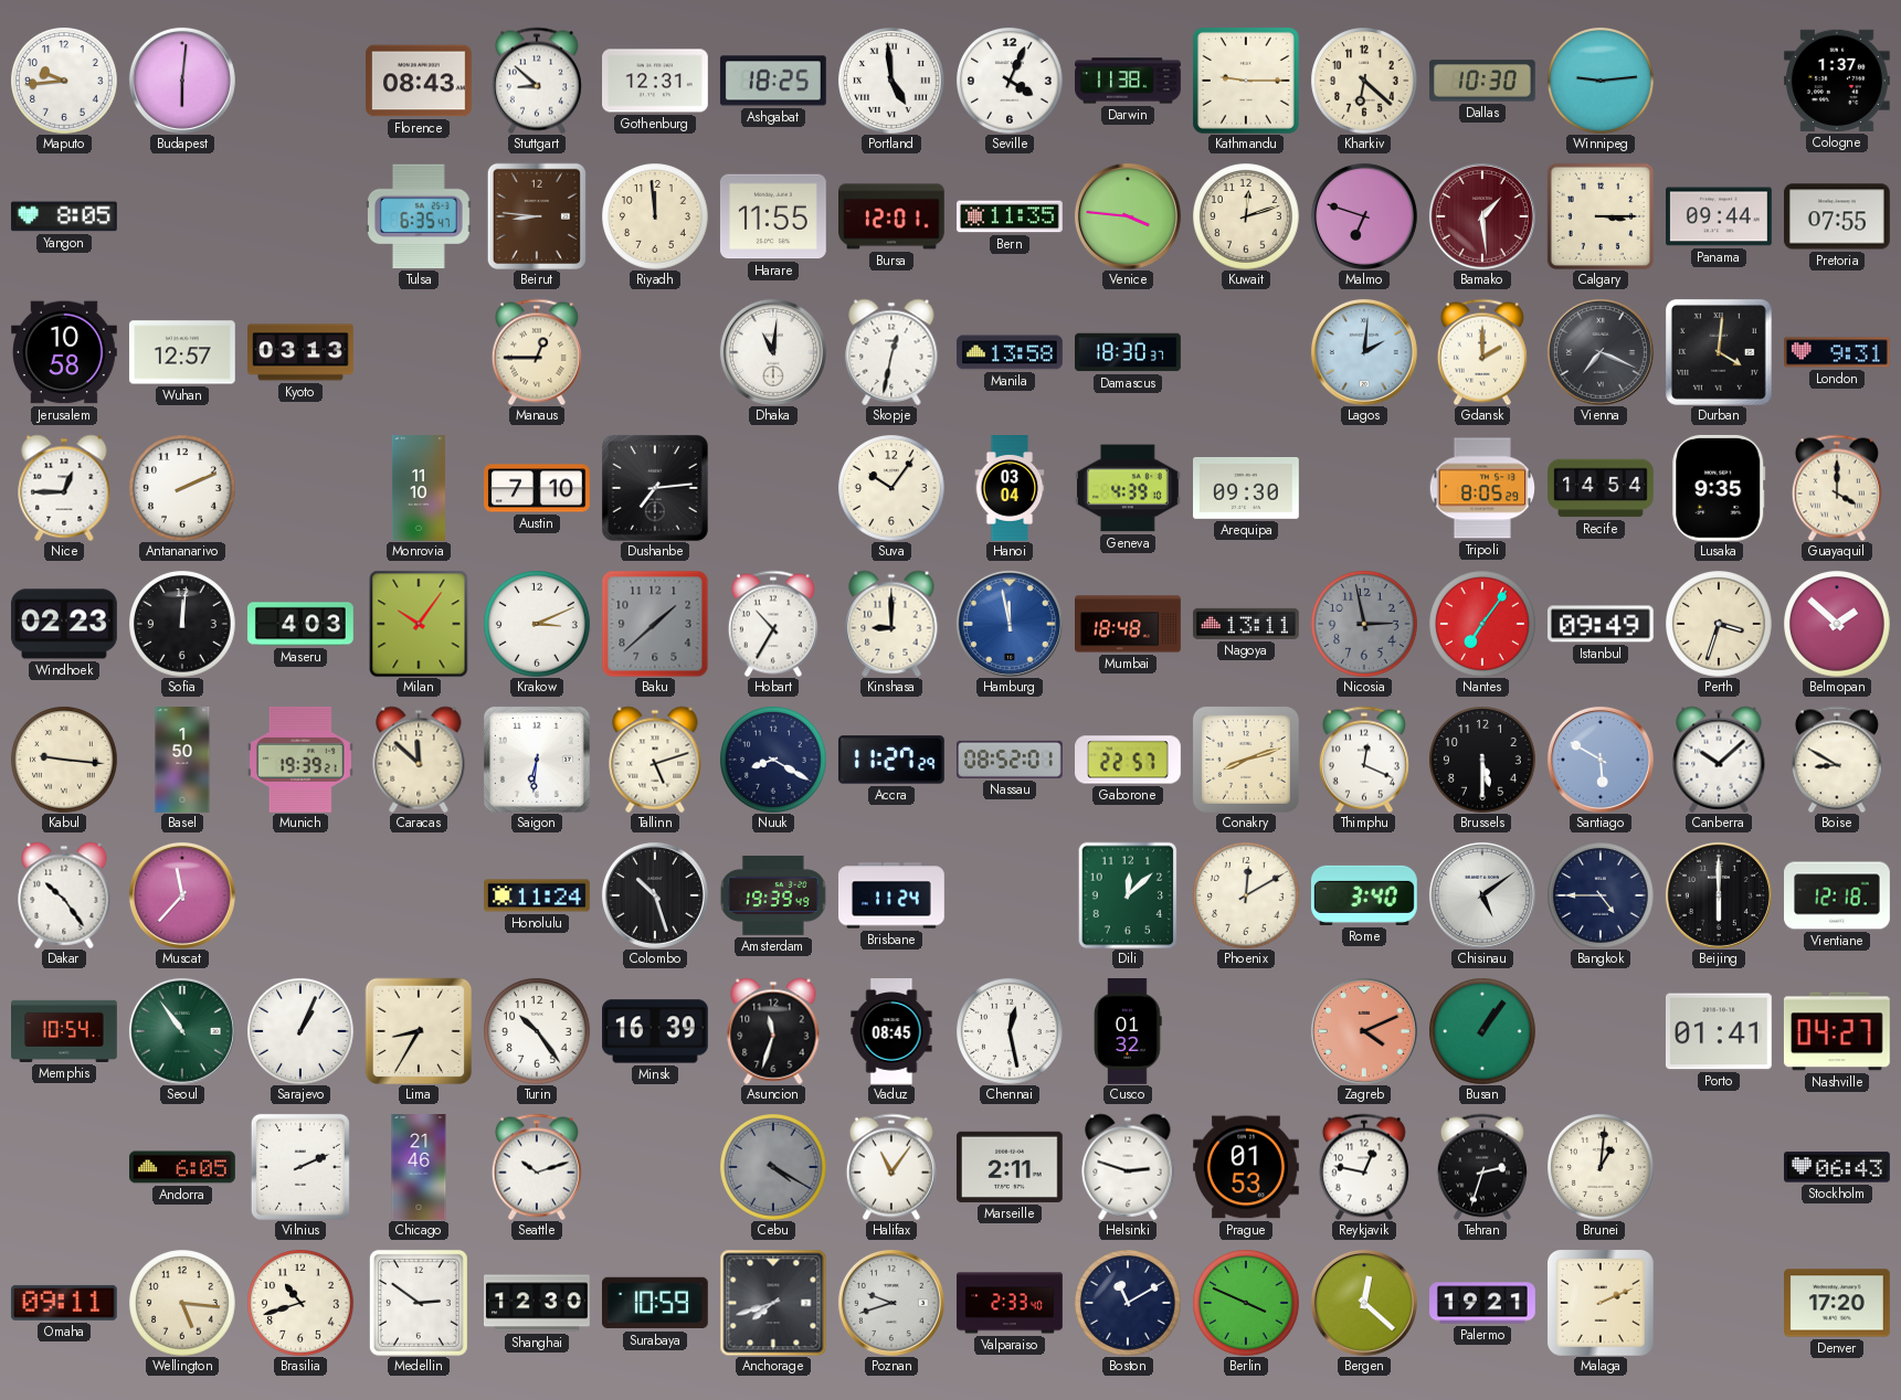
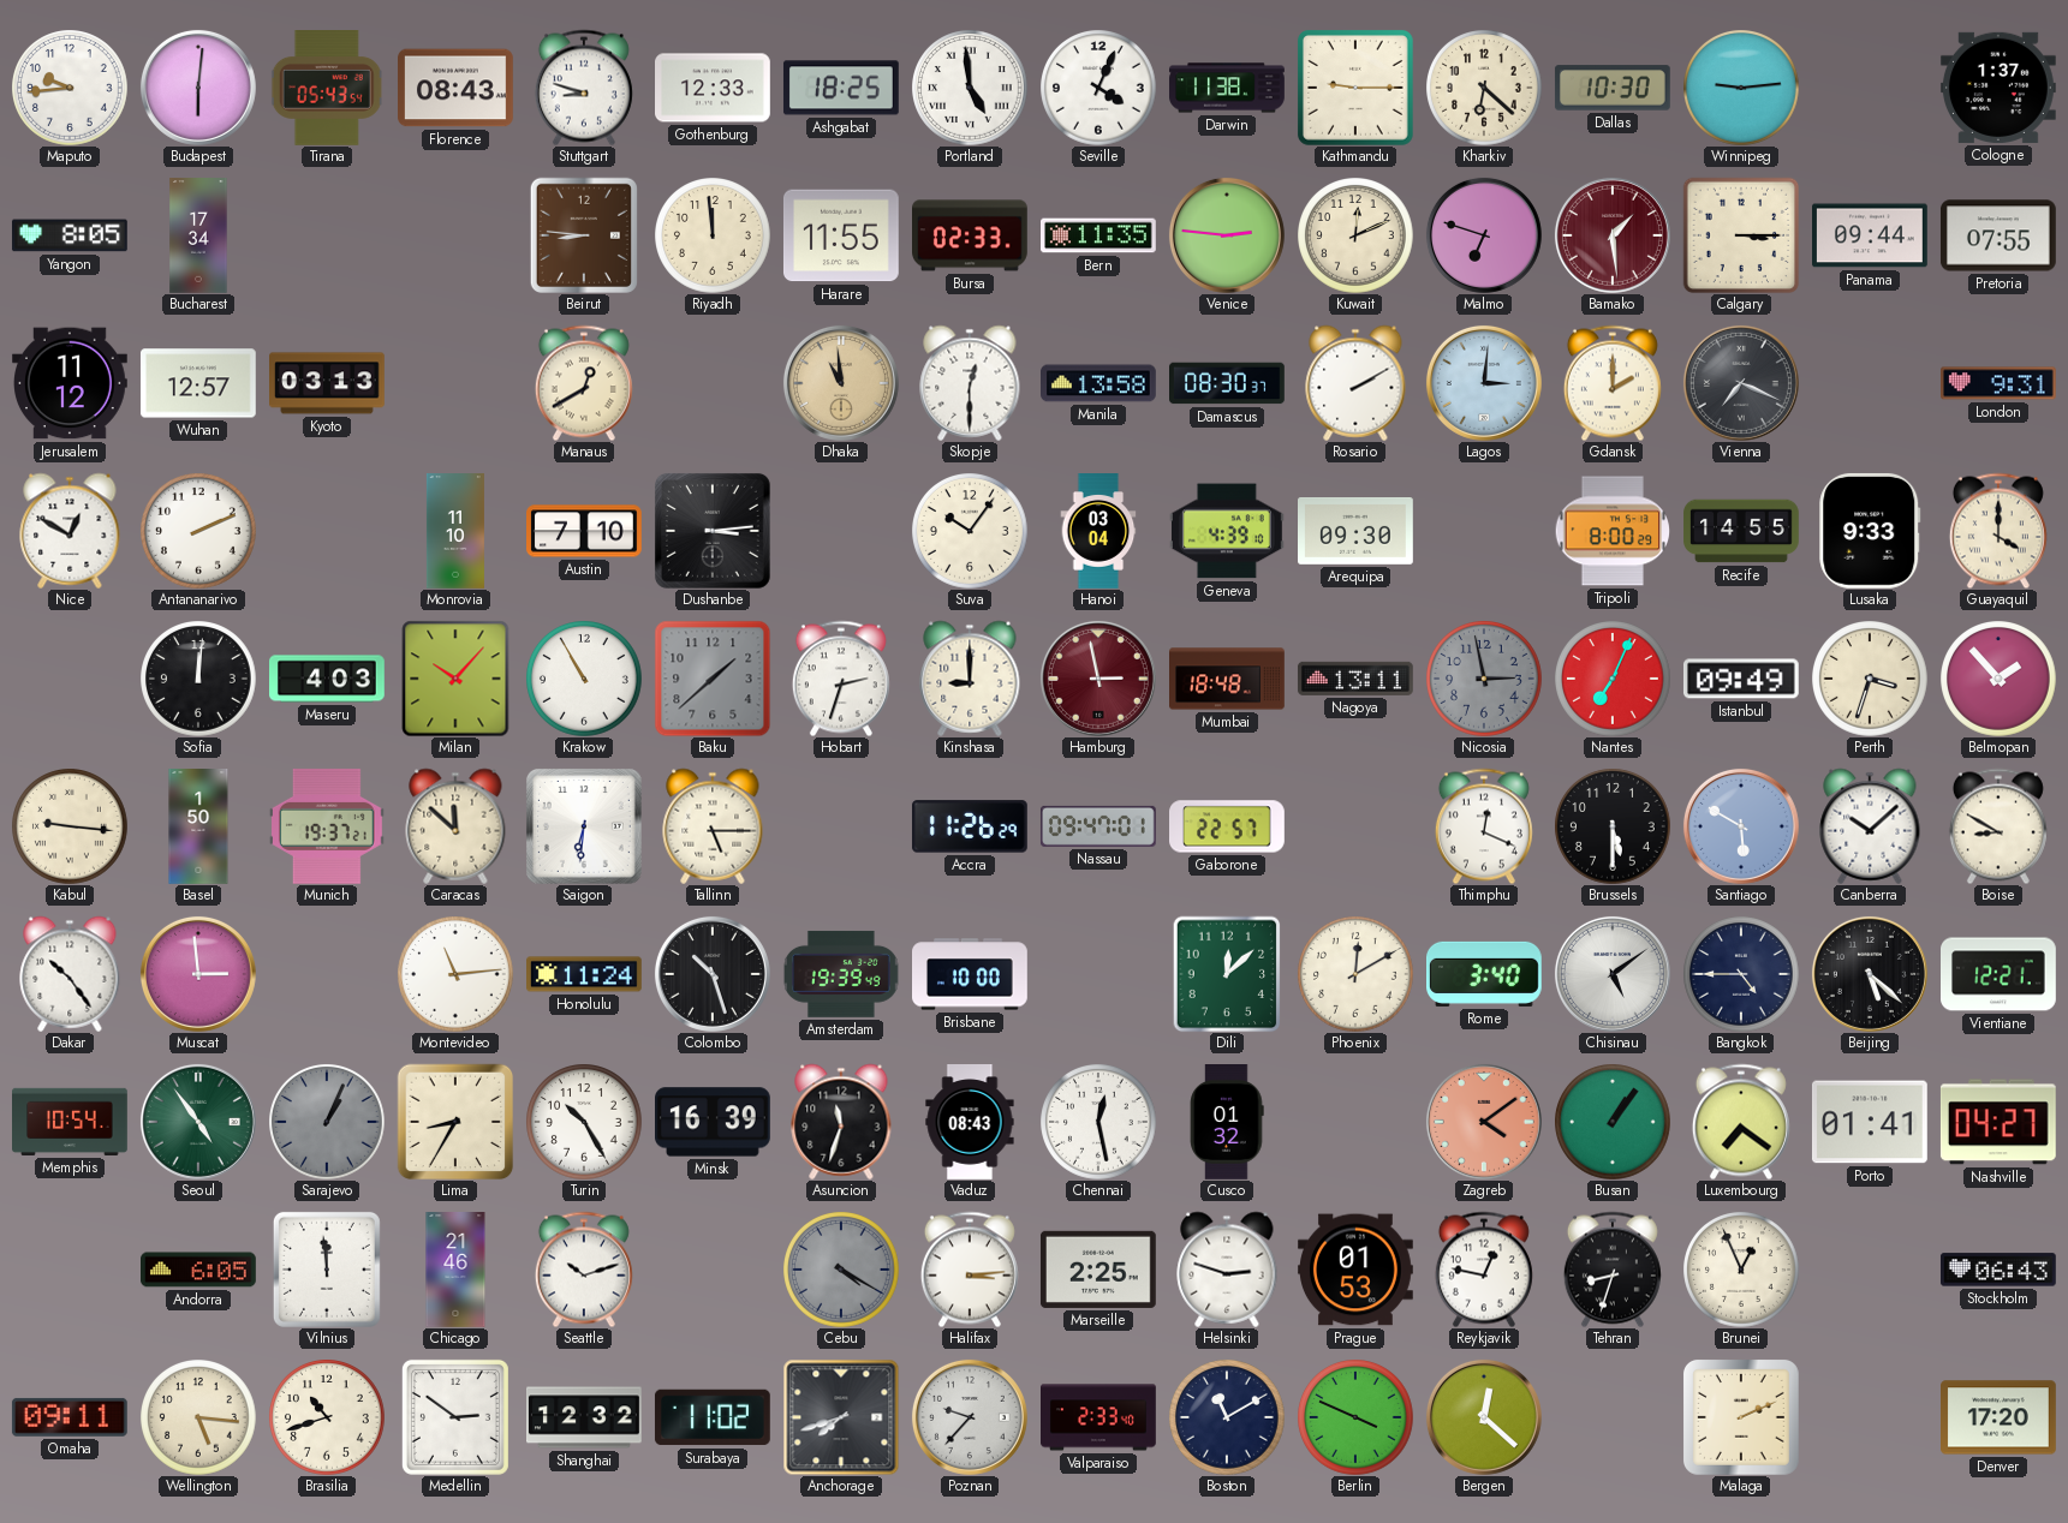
Tirana: none -> 05:43 (327, 89)
Stuttgart: 8:52 -> 8:48 (584, 88)
Gothenburg: 12:31 -> 12:33 (714, 88)
Bucharest: none -> 17:34 (198, 235)
Tulsa: 6:35 -> none (419, 216)
Bursa: 12:01 -> 02:33 (971, 235)
Venice: 3:46 -> 2:46 (1227, 235)
Kuwait: 12:12 -> 12:11 (1355, 235)
Jerusalem: 10:58 -> 11:12 (71, 383)
Manaus: 12:45 -> 12:40 (584, 383)
Dhaka: 11:01 -> 10:59 (841, 383)
Dhaka dial: white -> champagne (841, 383)
Skopje: 12:32 -> 12:30 (970, 383)
Damascus: 18:30 -> 08:30 (1228, 383)
Rosario: none -> 2:10 (1355, 383)
Lagos: 2:01 -> 3:01 (1484, 383)
Durban: 4:01 -> none (1719, 352)
Nice: 12:45 -> 12:50 (70, 531)
Dushanbe: 7:14 -> 3:14 (713, 531)
Tripoli: 8:05 -> 8:00 (1611, 531)
Recife: 14:54 -> 14:55 (1741, 531)
Lusaka: 9:35 -> 9:33 (1870, 531)
Windhoek: 02:23 -> none (64, 624)
Milan: 10:06 -> 10:07 (455, 679)
Krakow: 3:11 -> 10:55 (584, 679)
Hobart: 10:35 -> 2:33 (841, 679)
Hamburg: 11:58 -> 2:58 (1098, 679)
Hamburg dial: blue -> burgundy (1098, 679)
Nantes: 7:06 -> 7:04 (1613, 679)
Belmopan: 1:52 -> 1:53 (1998, 679)
Munich: 19:39 -> 19:37 (327, 826)
Tallinn: 5:12 -> 5:15 (713, 826)
Nuuk: 8:20 -> none (773, 760)
Accra: 11:27 -> 11:26 (970, 826)
Nassau: 08:52 -> 09:47 (1098, 826)
Conakry: 8:12 -> none (1246, 760)
Muscat: 11:37 -> 2:59 (198, 974)
Montevideo: none -> 11:14 (455, 974)
Brisbane: 11:24 -> 10:00 (971, 974)
Beijing: 6:00 -> 5:22 (1870, 974)
Vientiane: 12:18 -> 12:21 (2000, 974)
Seoul: 10:54 -> 4:54 (198, 1122)
Sarajevo dial: white -> grey (327, 1122)
Turin: 10:24 -> 10:25 (584, 1122)
Vaduz: 08:45 -> 08:43 (970, 1122)
Zagreb: 4:11 -> 4:09 (1484, 1122)
Luxembourg: none -> 7:21 (1741, 1122)
Vilnius: 2:11 -> 11:59 (327, 1270)
Halifax: 11:06 -> 3:14 (970, 1270)
Marseille: 2:11 -> 2:25 (1098, 1270)
Tehran: 2:33 -> 8:33 (1613, 1270)
Brunei: 1:01 -> 12:56 (1741, 1270)
Shanghai: 12:30 -> 12:32 (585, 1417)
Surabaya: 10:59 -> 11:02 (713, 1417)
Poznan: 9:42 -> 9:37 (970, 1417)
Palermo: 19:21 -> none (1483, 1303)
